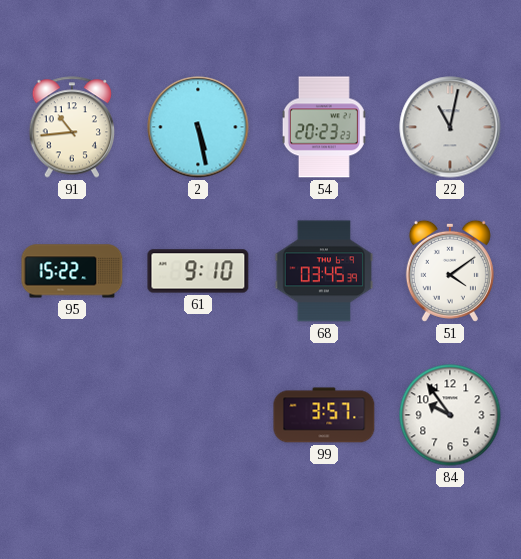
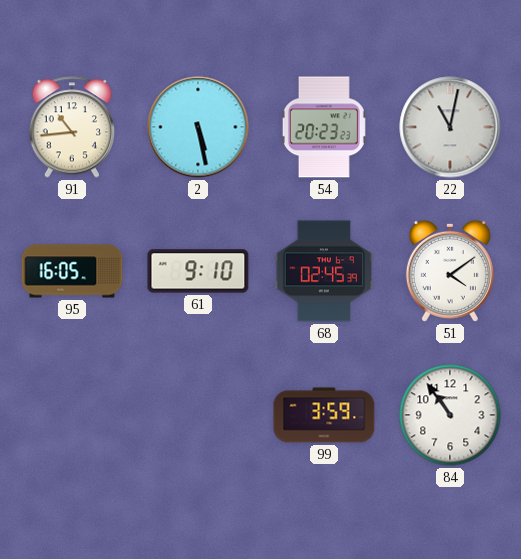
95: 15:22 -> 16:05 (72, 271)
68: 03:45 -> 02:45 (324, 271)
99: 3:57 -> 3:59 (324, 415)
84: 9:54 -> 10:54 (450, 415)
